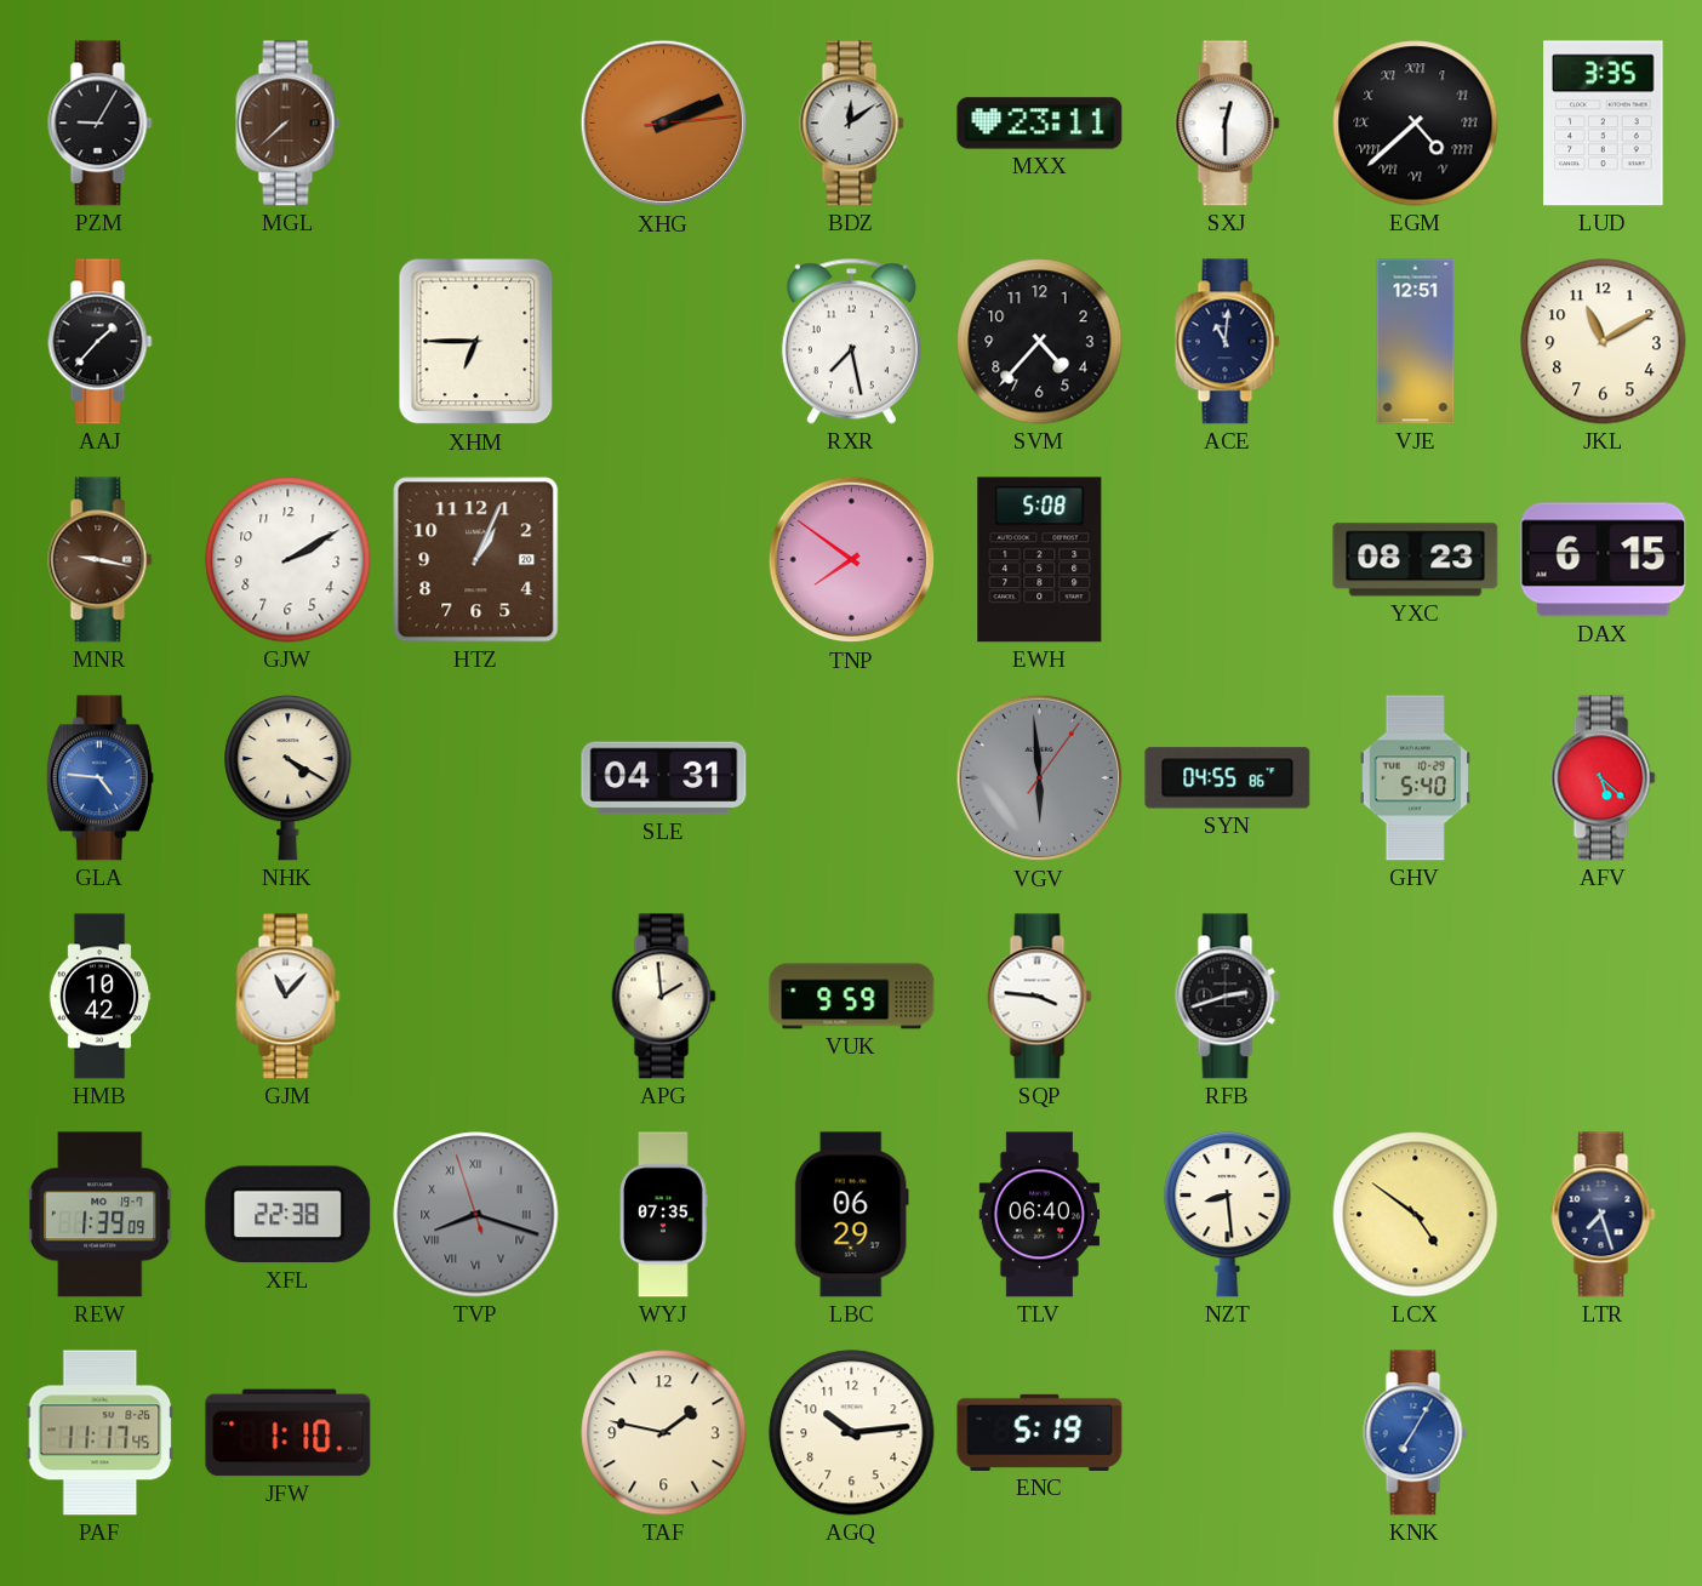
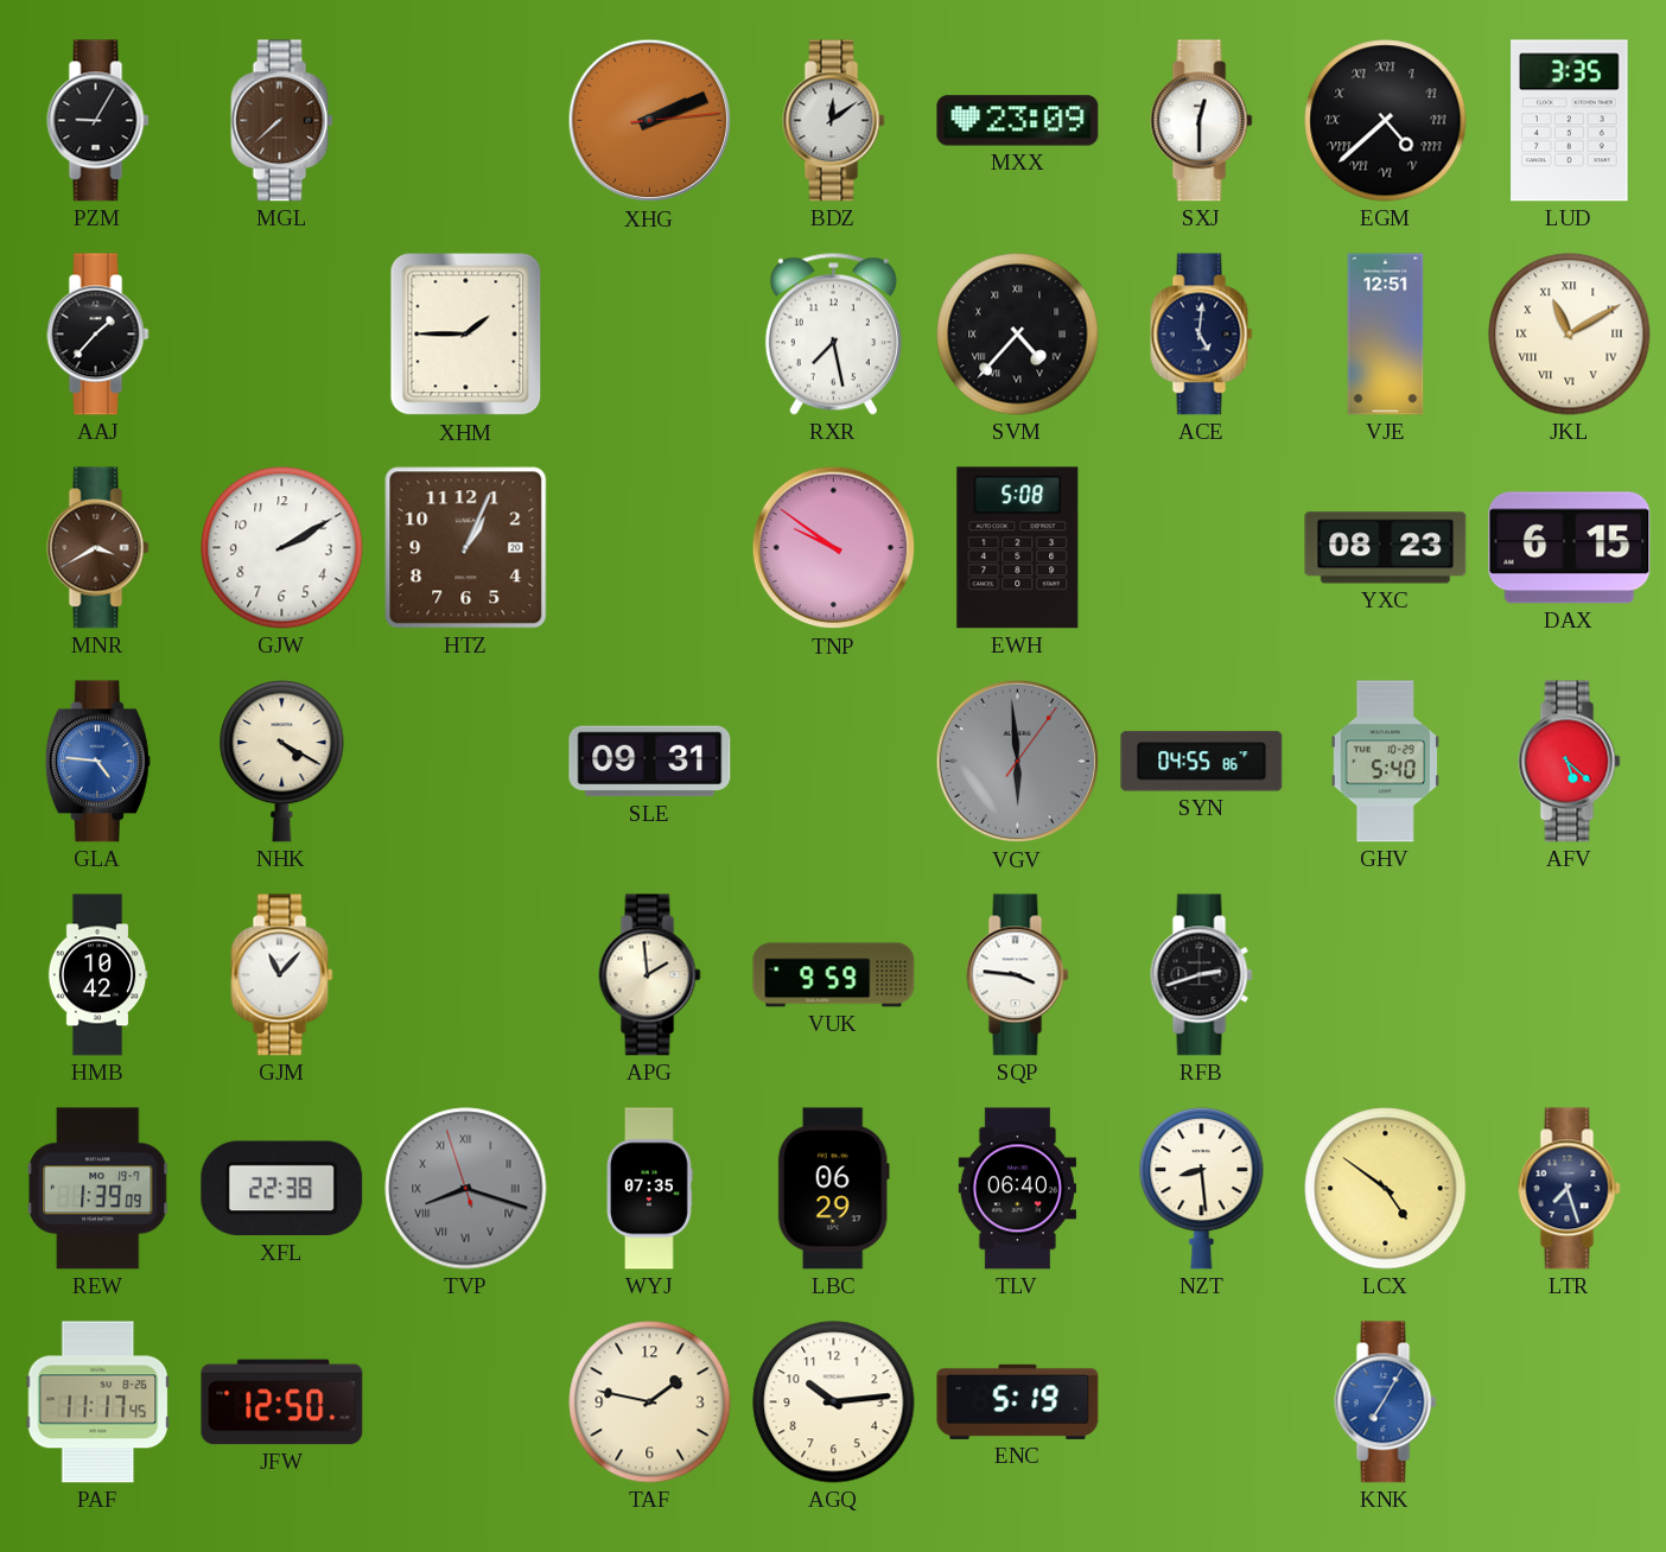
MXX: 23:11 -> 23:09 (1018, 121)
XHM: 6:45 -> 1:45 (466, 335)
SVM numerals: Arabic -> Roman (1018, 335)
ACE: 11:01 -> 5:01 (1202, 335)
JKL numerals: Arabic -> Roman (1570, 335)
MNR: 9:17 -> 3:40 (98, 548)
TNP: 7:51 -> 9:51 (834, 548)
SLE: 04:31 -> 09:31 (650, 762)
JFW: 1:10 -> 12:50 (282, 1402)
